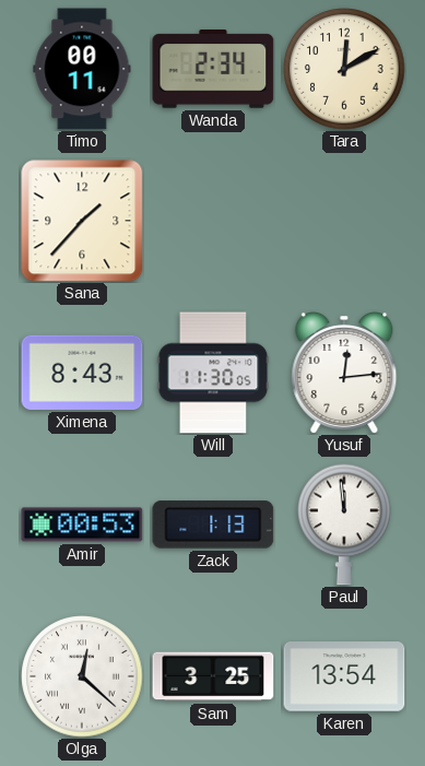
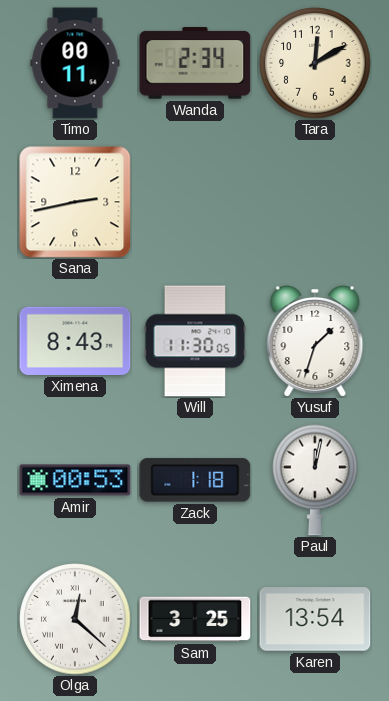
Sana: 1:37 -> 2:43 (75, 202)
Yusuf: 12:14 -> 1:33 (315, 342)
Zack: 1:13 -> 1:18 (195, 480)
Paul: 11:59 -> 12:02 (315, 480)
